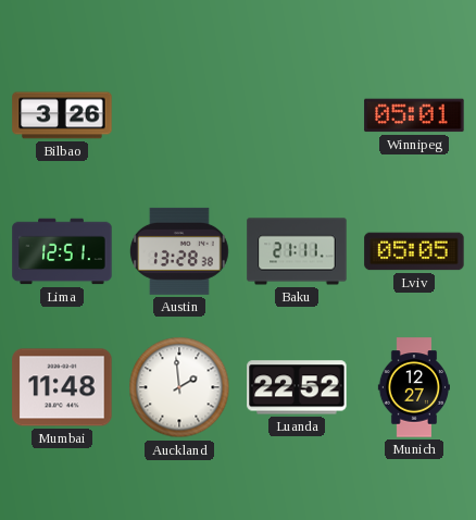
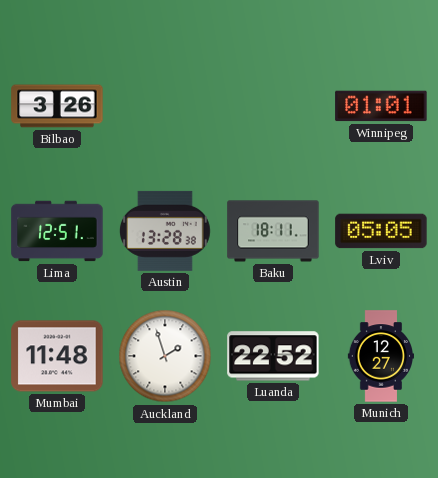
Winnipeg: 05:01 -> 01:01 (381, 106)
Baku: 21:11 -> 18:11 (273, 231)
Auckland: 1:59 -> 1:57 (165, 356)
